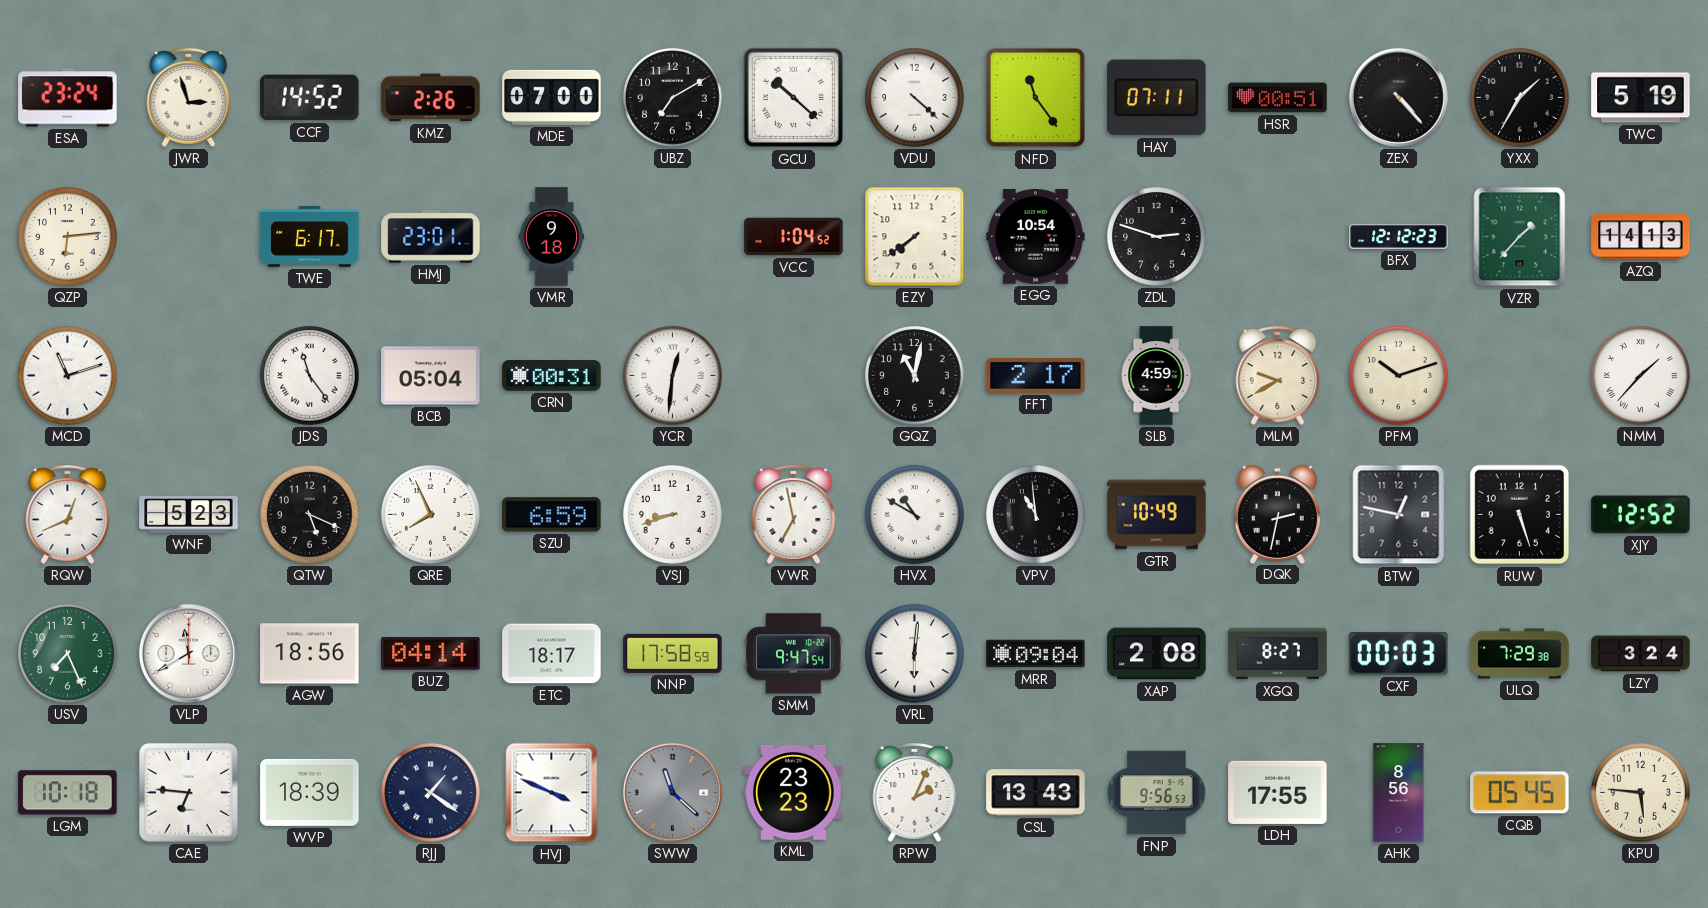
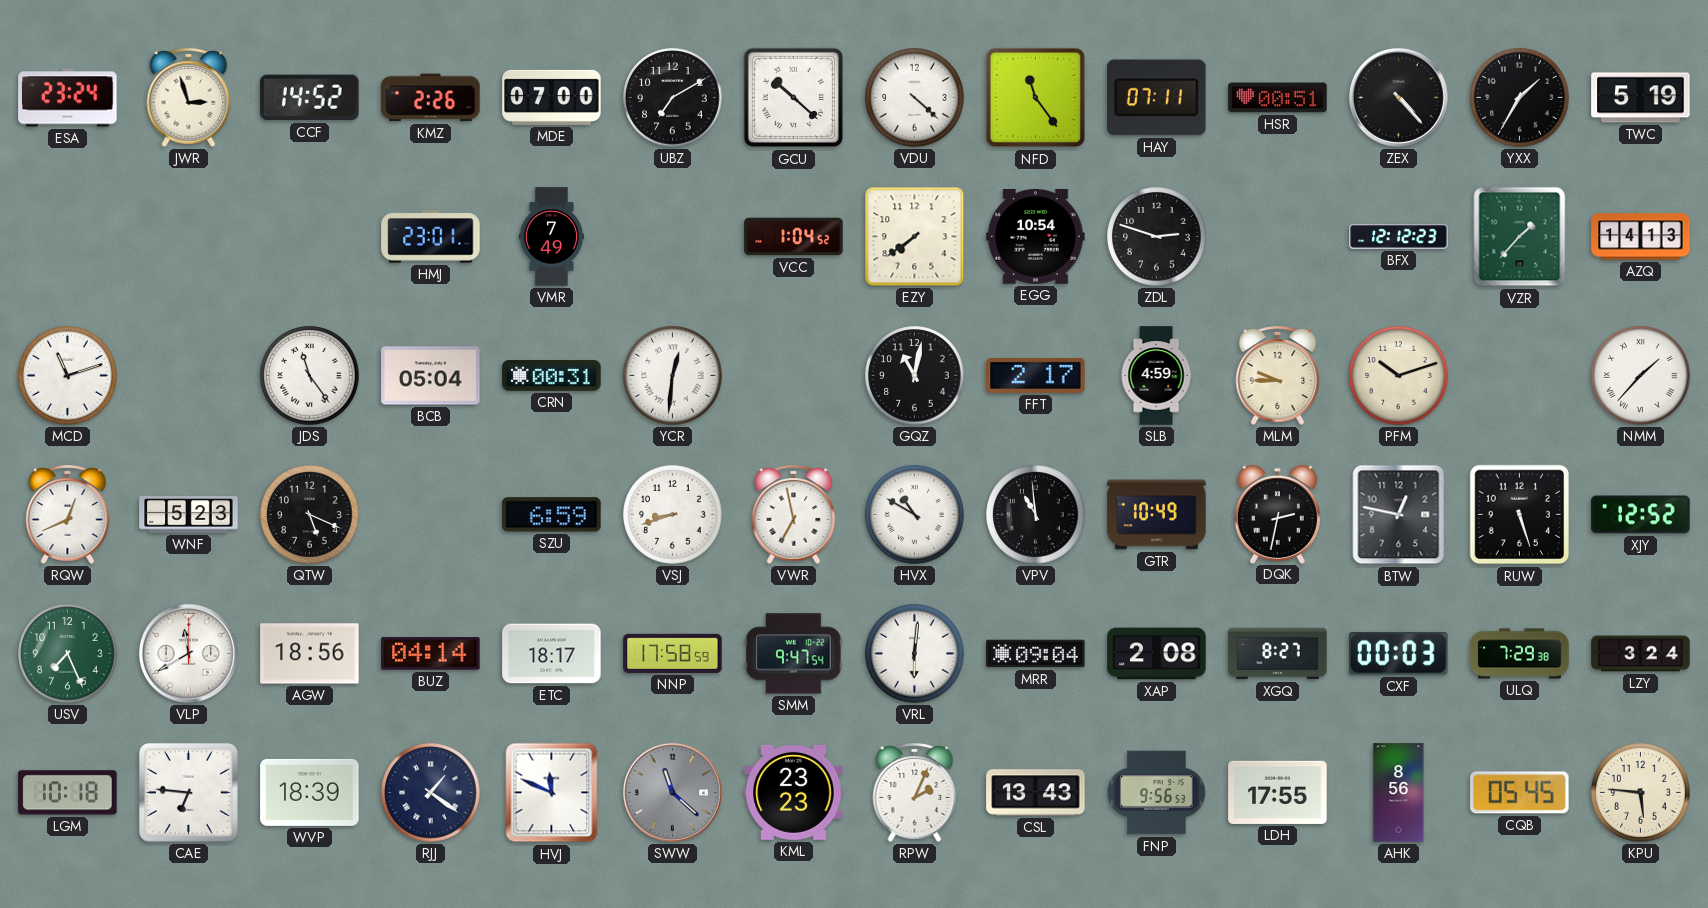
QZP: 6:14 -> none (68, 237)
TWE: 6:17 -> none (310, 236)
VMR: 9:18 -> 7:49 (552, 237)
MLM: 9:40 -> 9:45 (1278, 375)
QRE: 7:56 -> none (431, 515)
HVJ: 3:49 -> 11:49 (552, 793)
